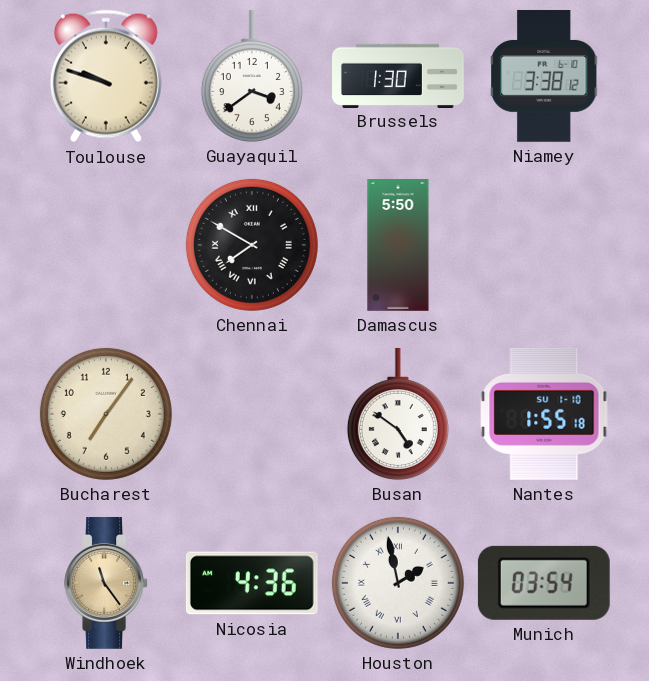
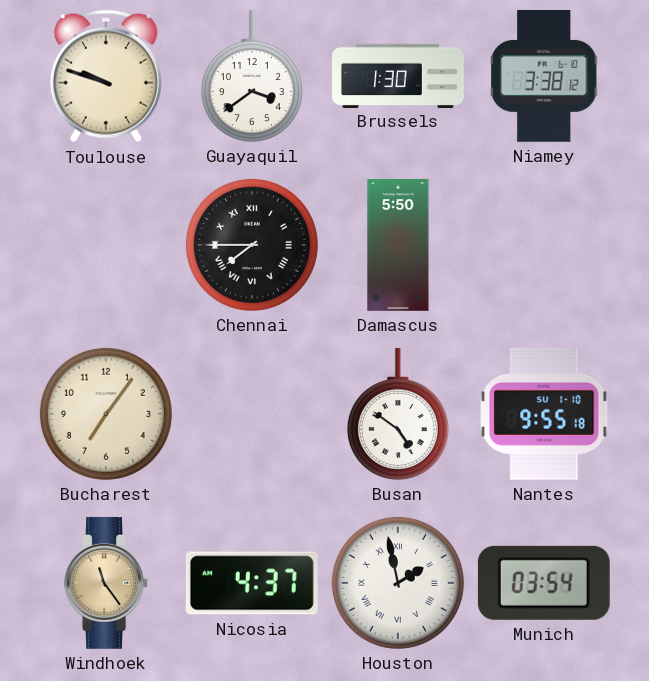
Chennai: 7:50 -> 7:45 (252, 245)
Nantes: 1:55 -> 9:55 (544, 414)
Nicosia: 4:36 -> 4:37 (252, 583)
